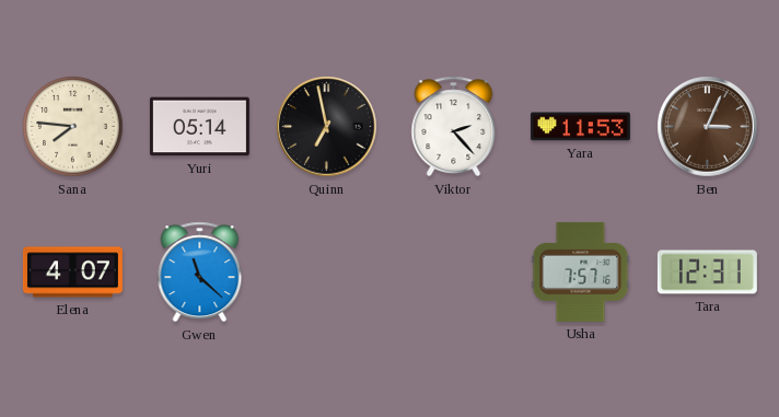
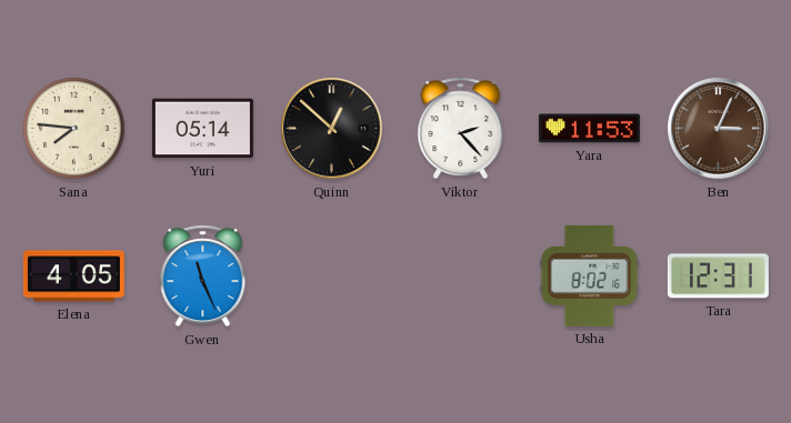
Quinn: 6:58 -> 12:52 (332, 129)
Elena: 4:07 -> 4:05 (73, 276)
Gwen: 11:22 -> 11:26 (203, 276)
Usha: 7:57 -> 8:02 (590, 275)
